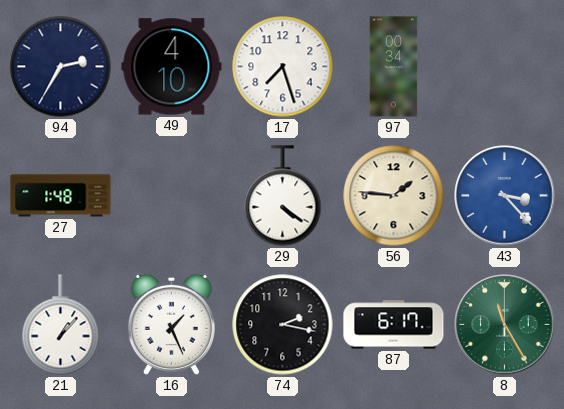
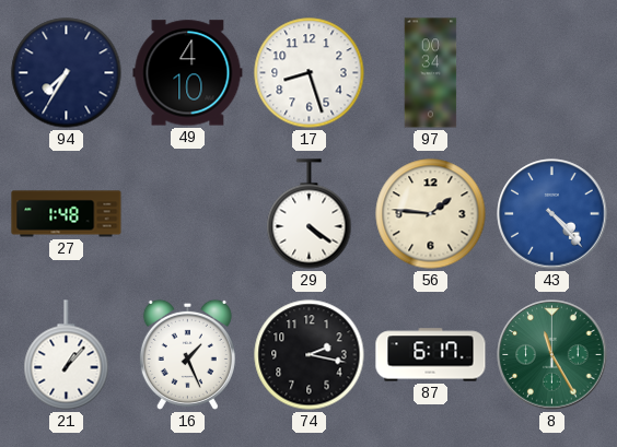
94: 2:35 -> 7:35 (67, 73)
17: 7:27 -> 8:27 (310, 73)
43: 3:23 -> 4:23 (552, 214)
